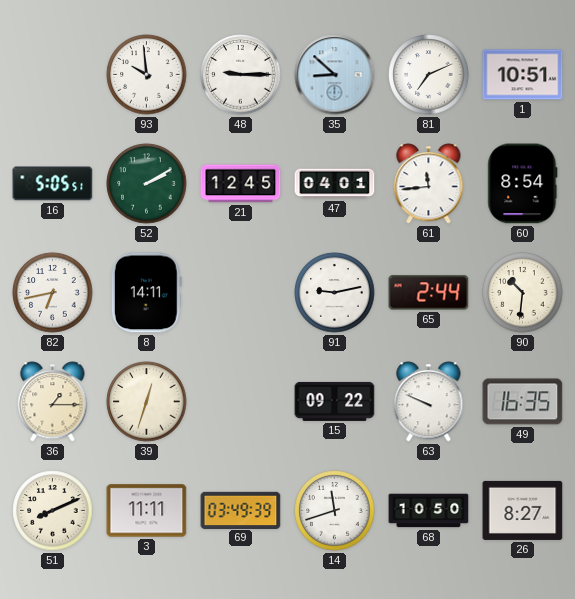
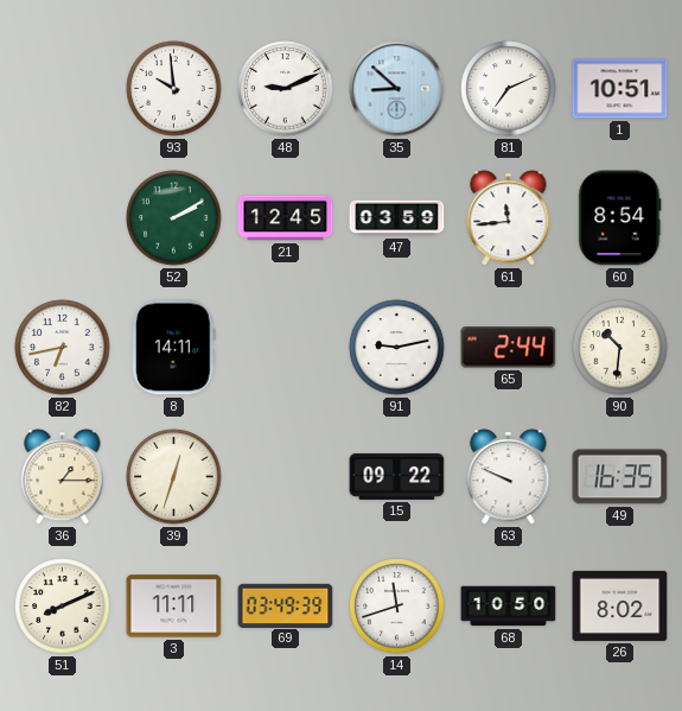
48: 9:15 -> 9:11 (286, 89)
16: 5:05 -> none (53, 184)
47: 04:01 -> 03:59 (397, 218)
26: 8:27 -> 8:02 (620, 605)
